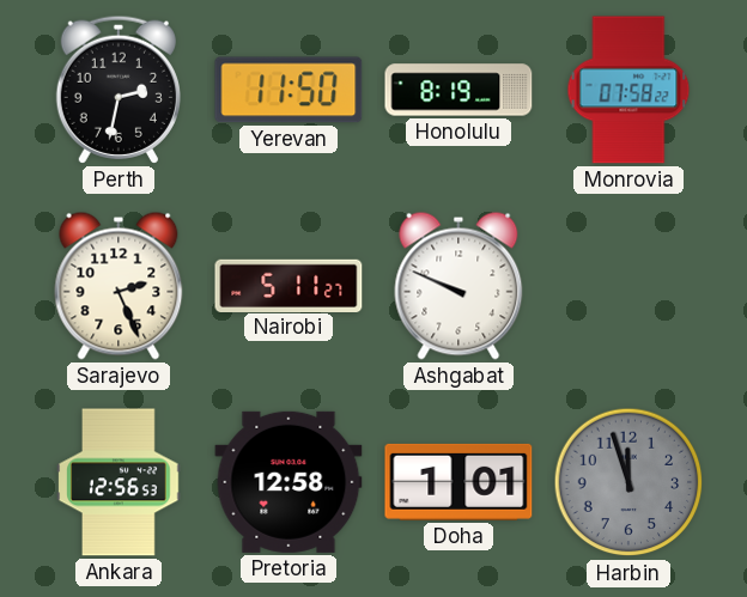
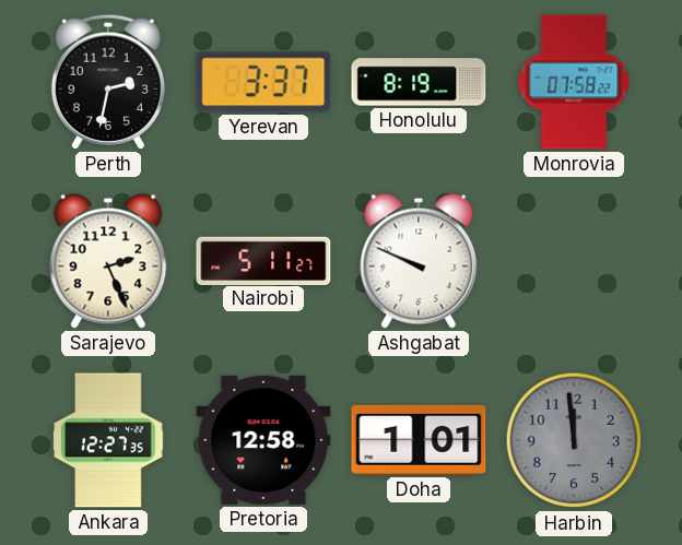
Yerevan: 11:50 -> 3:37 (263, 82)
Ankara: 12:56 -> 12:27 (108, 440)
Harbin: 11:57 -> 11:59 (574, 440)
